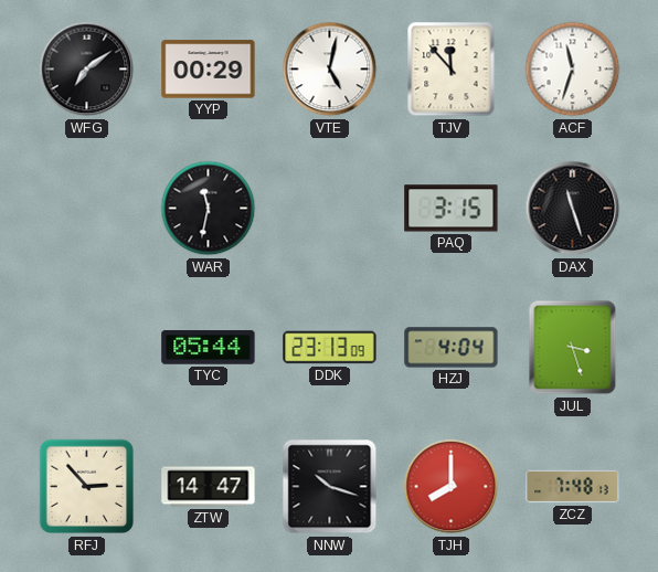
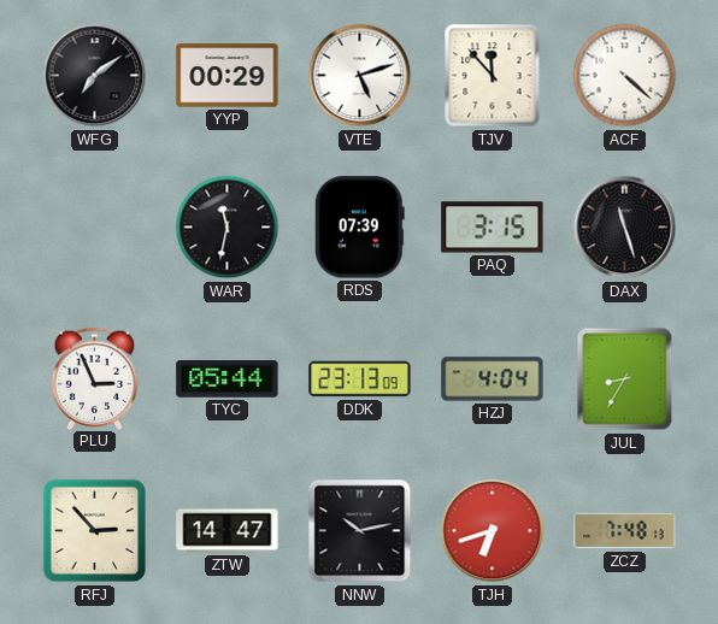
VTE: 5:02 -> 5:12 (360, 76)
ACF: 11:33 -> 4:22 (625, 76)
RDS: none -> 07:39 (359, 228)
PLU: none -> 2:56 (95, 378)
JUL: 3:27 -> 8:35 (625, 379)
NNW: 10:18 -> 10:13 (360, 531)
TJH: 8:00 -> 6:42 (493, 531)
